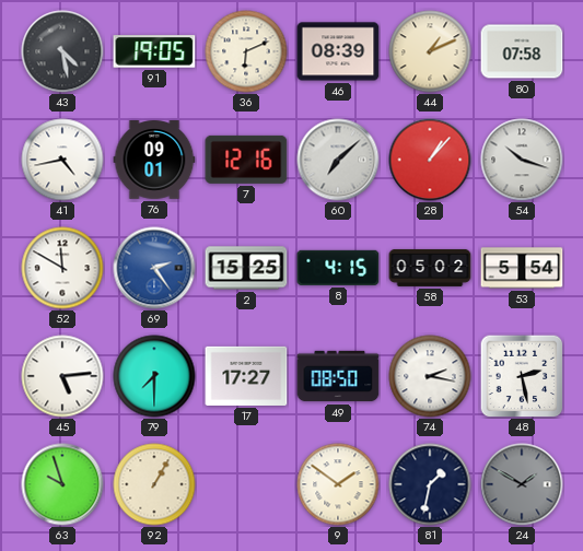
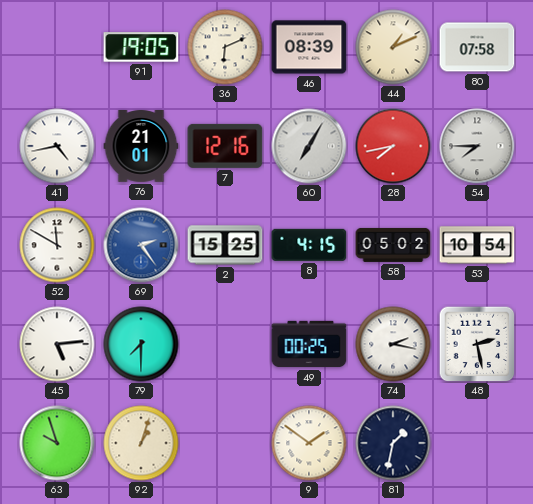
43: 4:28 -> none (62, 51)
76: 09:01 -> 21:01 (141, 146)
60: 7:08 -> 7:05 (309, 146)
28: 1:07 -> 7:43 (393, 146)
54: 10:18 -> 7:45 (477, 146)
53: 5:54 -> 10:54 (477, 245)
17: 17:27 -> none (246, 376)
49: 08:50 -> 00:25 (309, 344)
92: 1:05 -> 1:03 (141, 443)
24: 1:50 -> none (522, 484)
